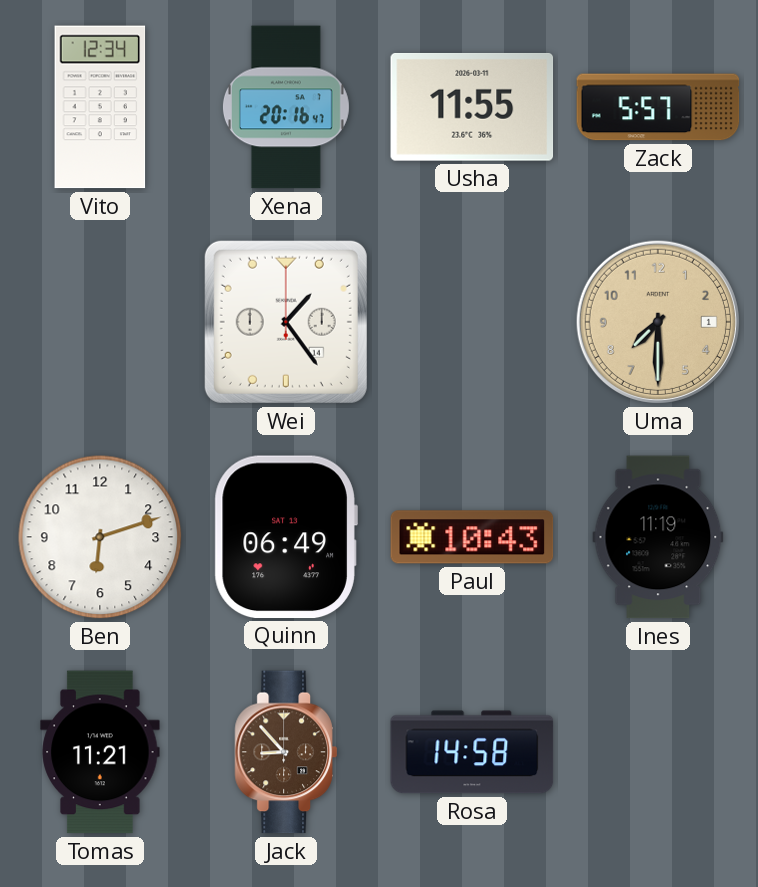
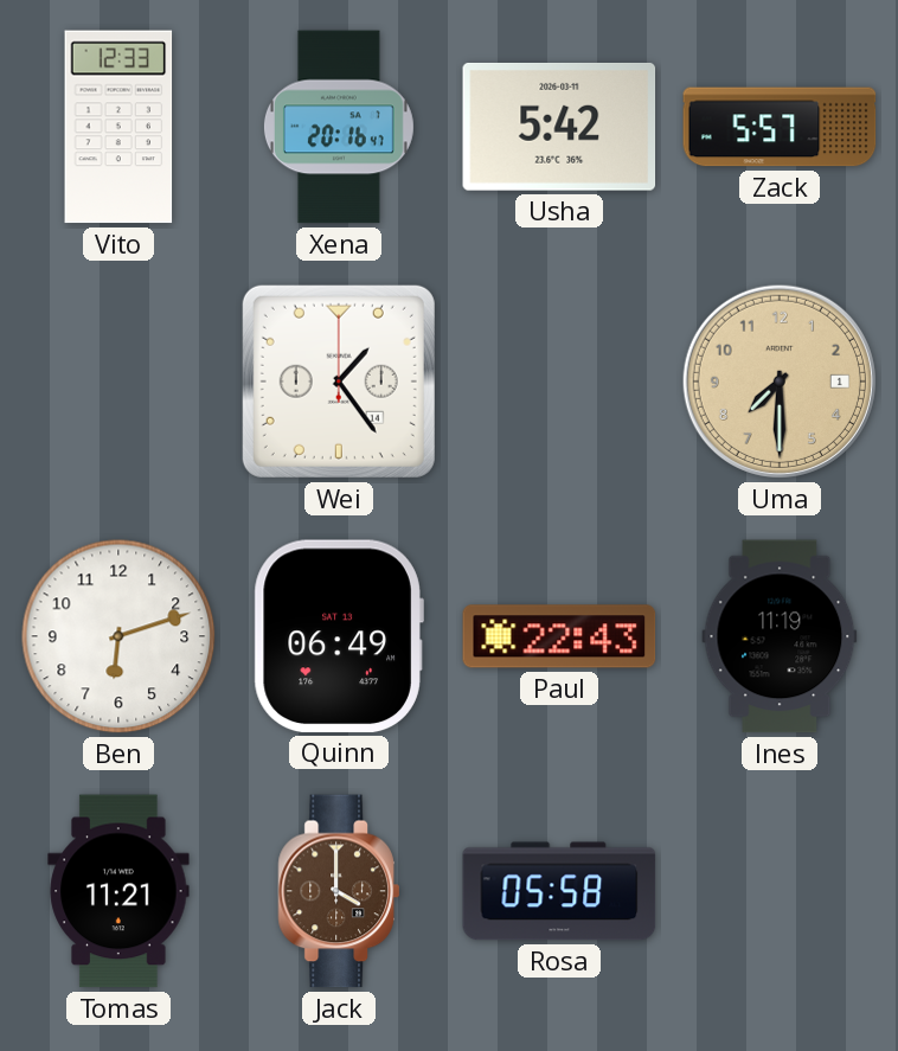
Vito: 12:34 -> 12:33 (118, 127)
Usha: 11:55 -> 5:42 (559, 127)
Paul: 10:43 -> 22:43 (559, 636)
Jack: 8:53 -> 4:00 (339, 891)
Rosa: 14:58 -> 05:58 (559, 891)
